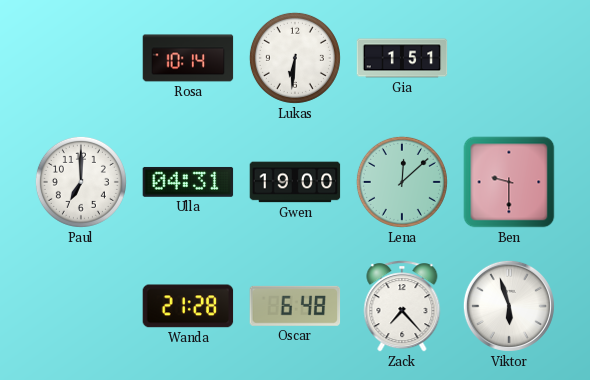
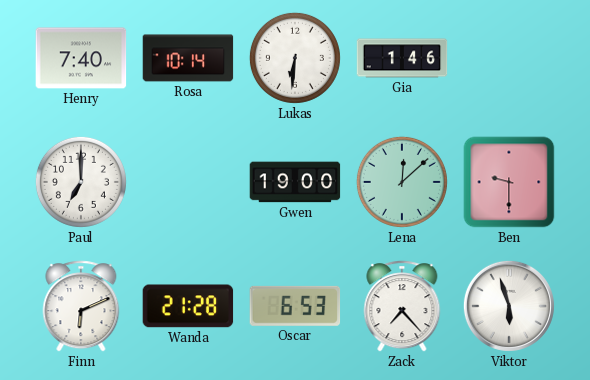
Henry: none -> 7:40 (81, 58)
Gia: 1:51 -> 1:46 (402, 58)
Ulla: 04:31 -> none (188, 182)
Finn: none -> 6:11 (81, 306)
Oscar: 6:48 -> 6:53 (295, 306)
